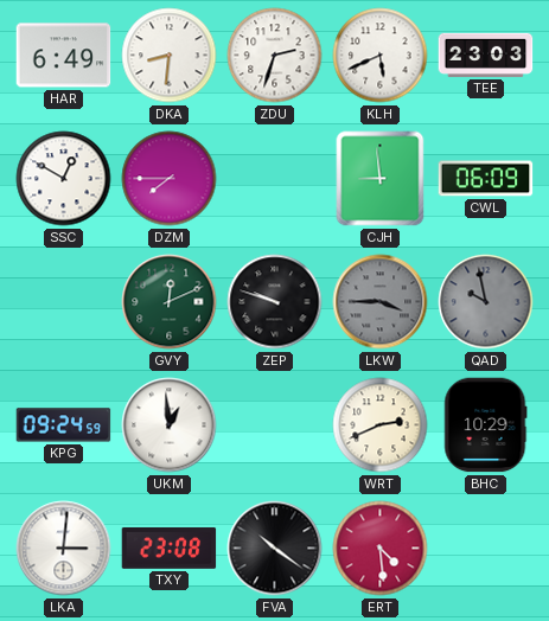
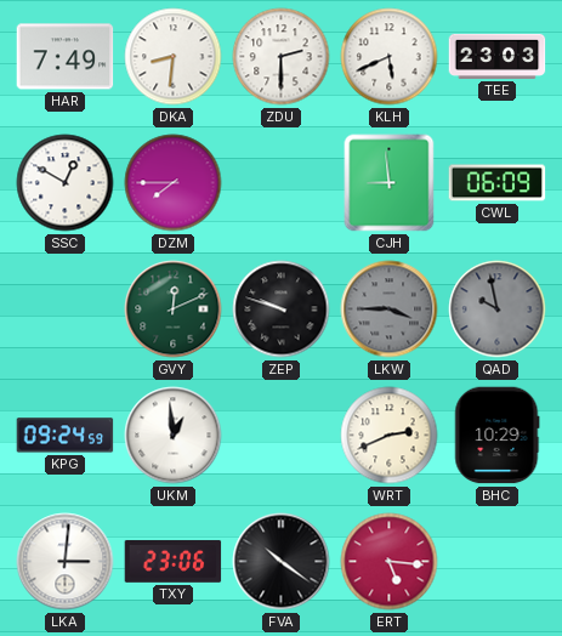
HAR: 6:49 -> 7:49 (66, 57)
ZDU: 2:33 -> 2:30 (282, 57)
TXY: 23:08 -> 23:06 (174, 561)
ERT: 4:29 -> 5:16 (390, 562)
